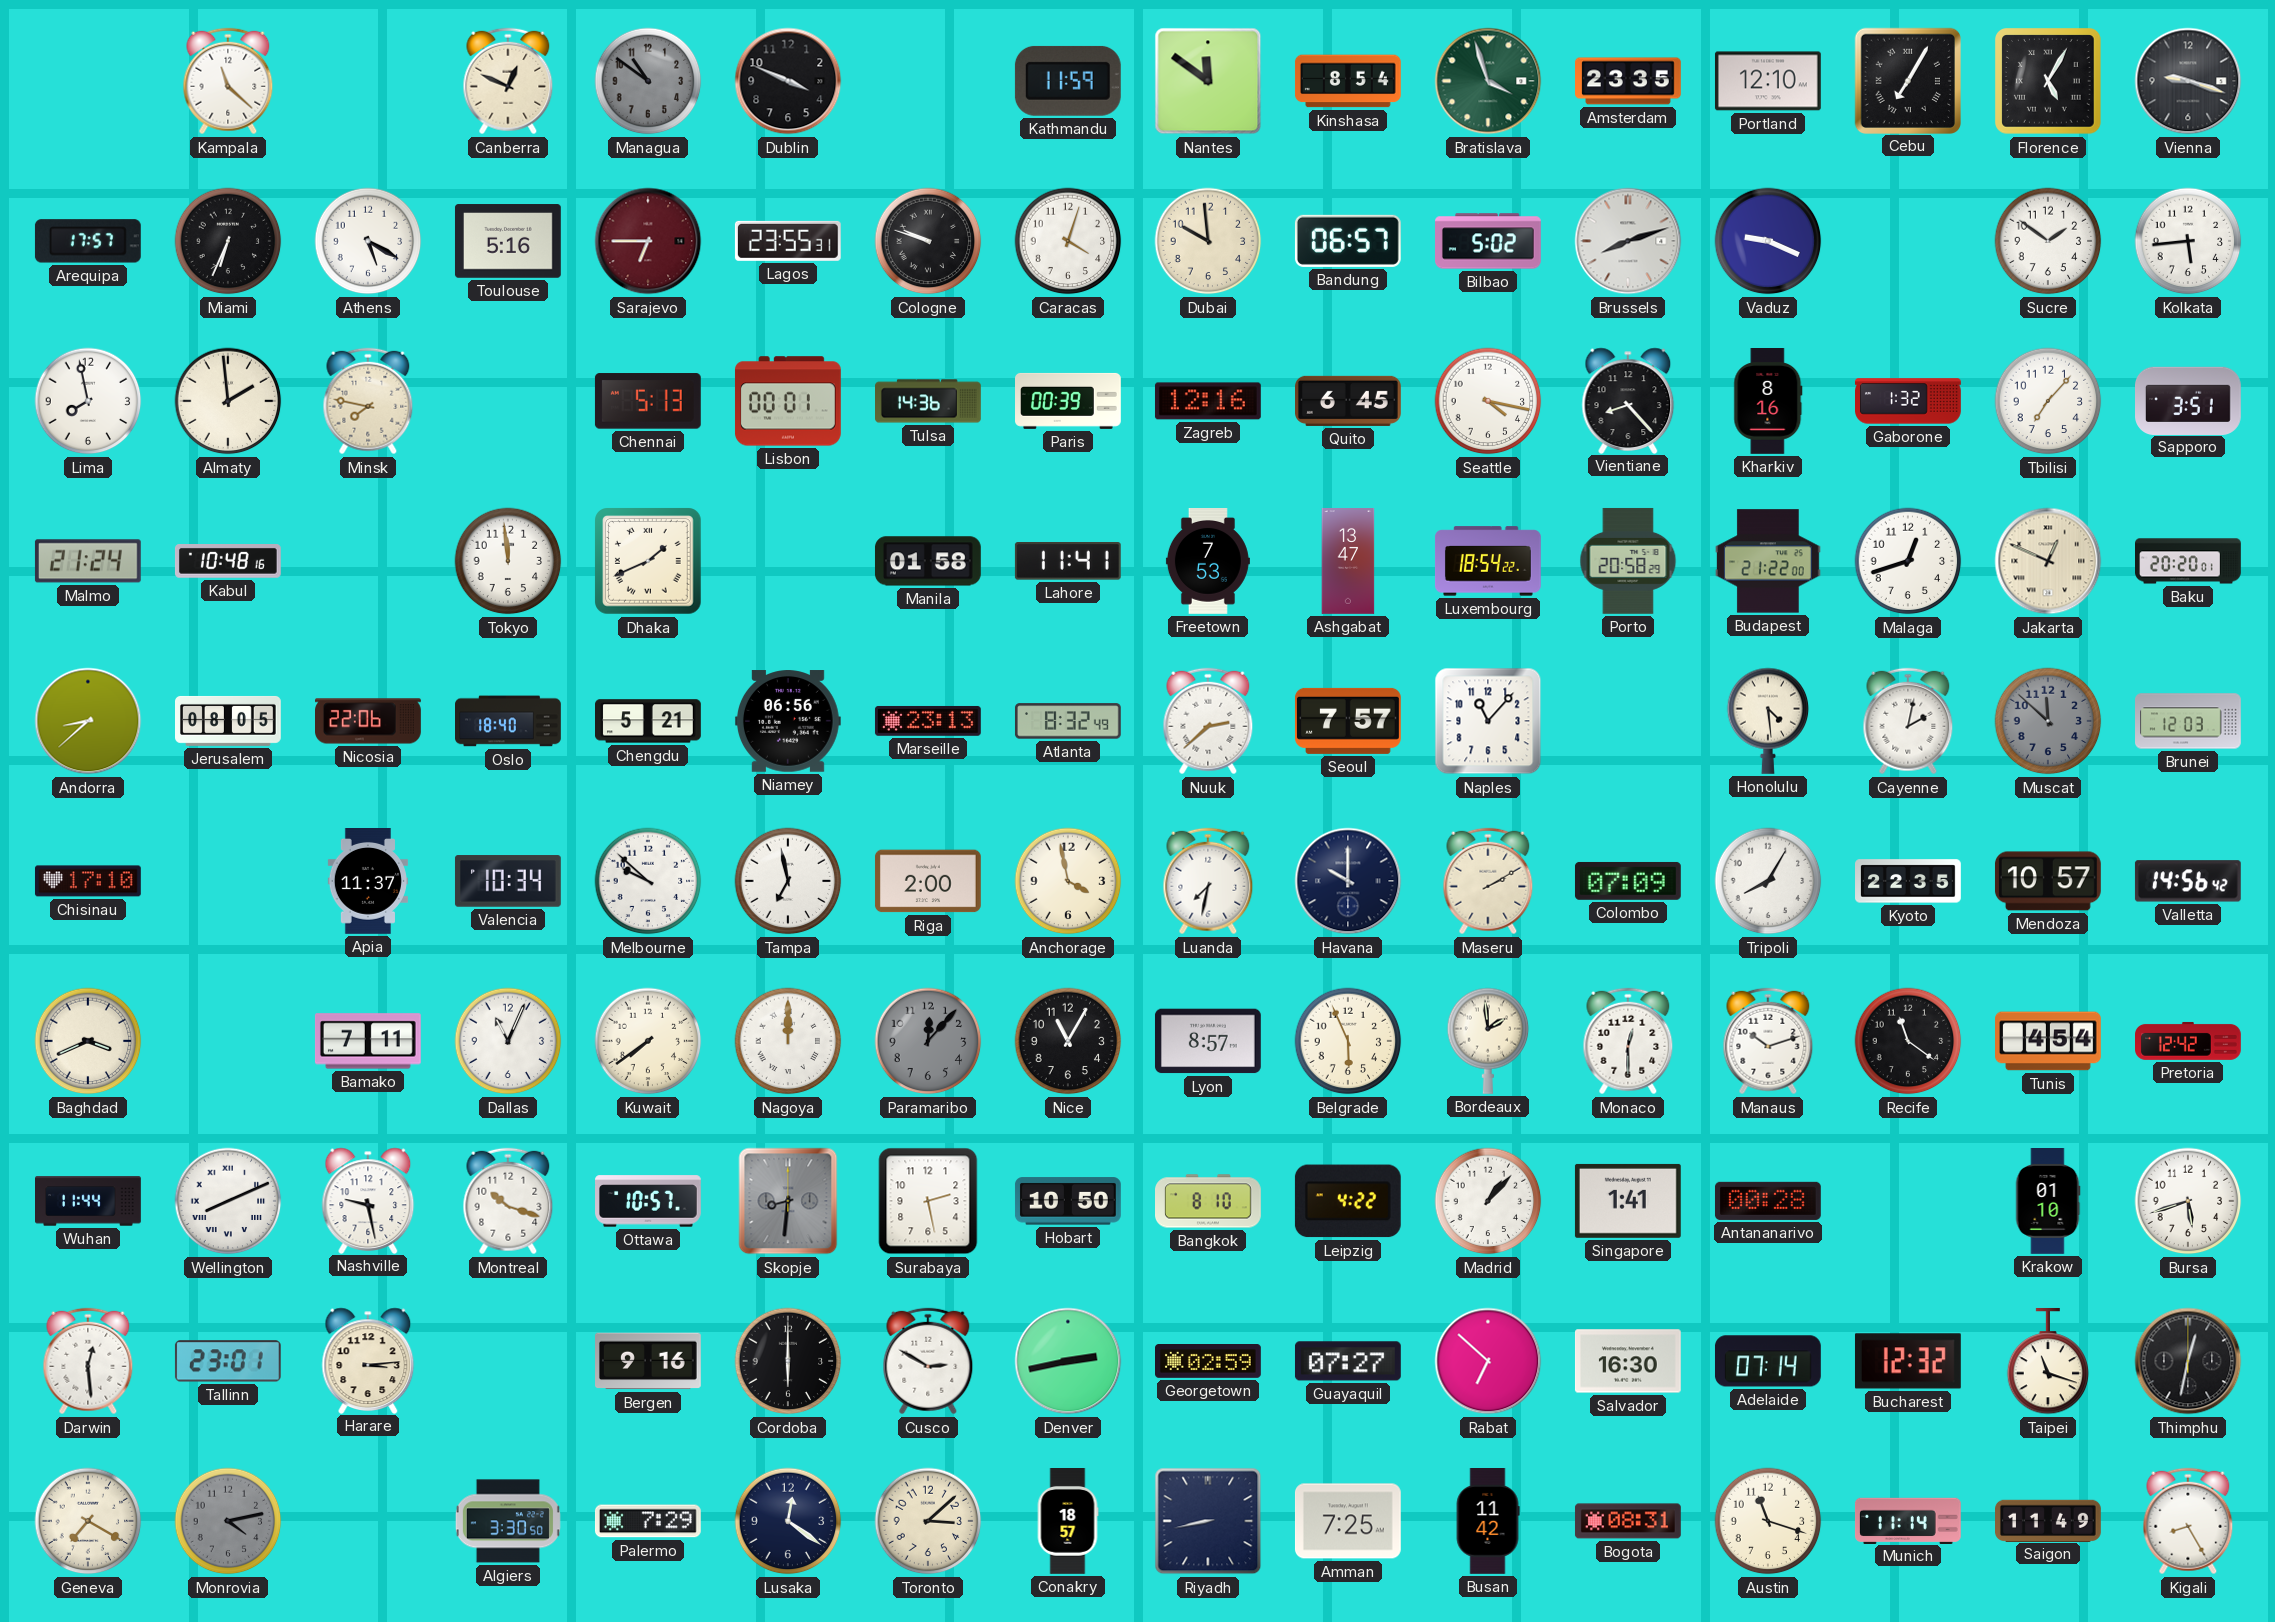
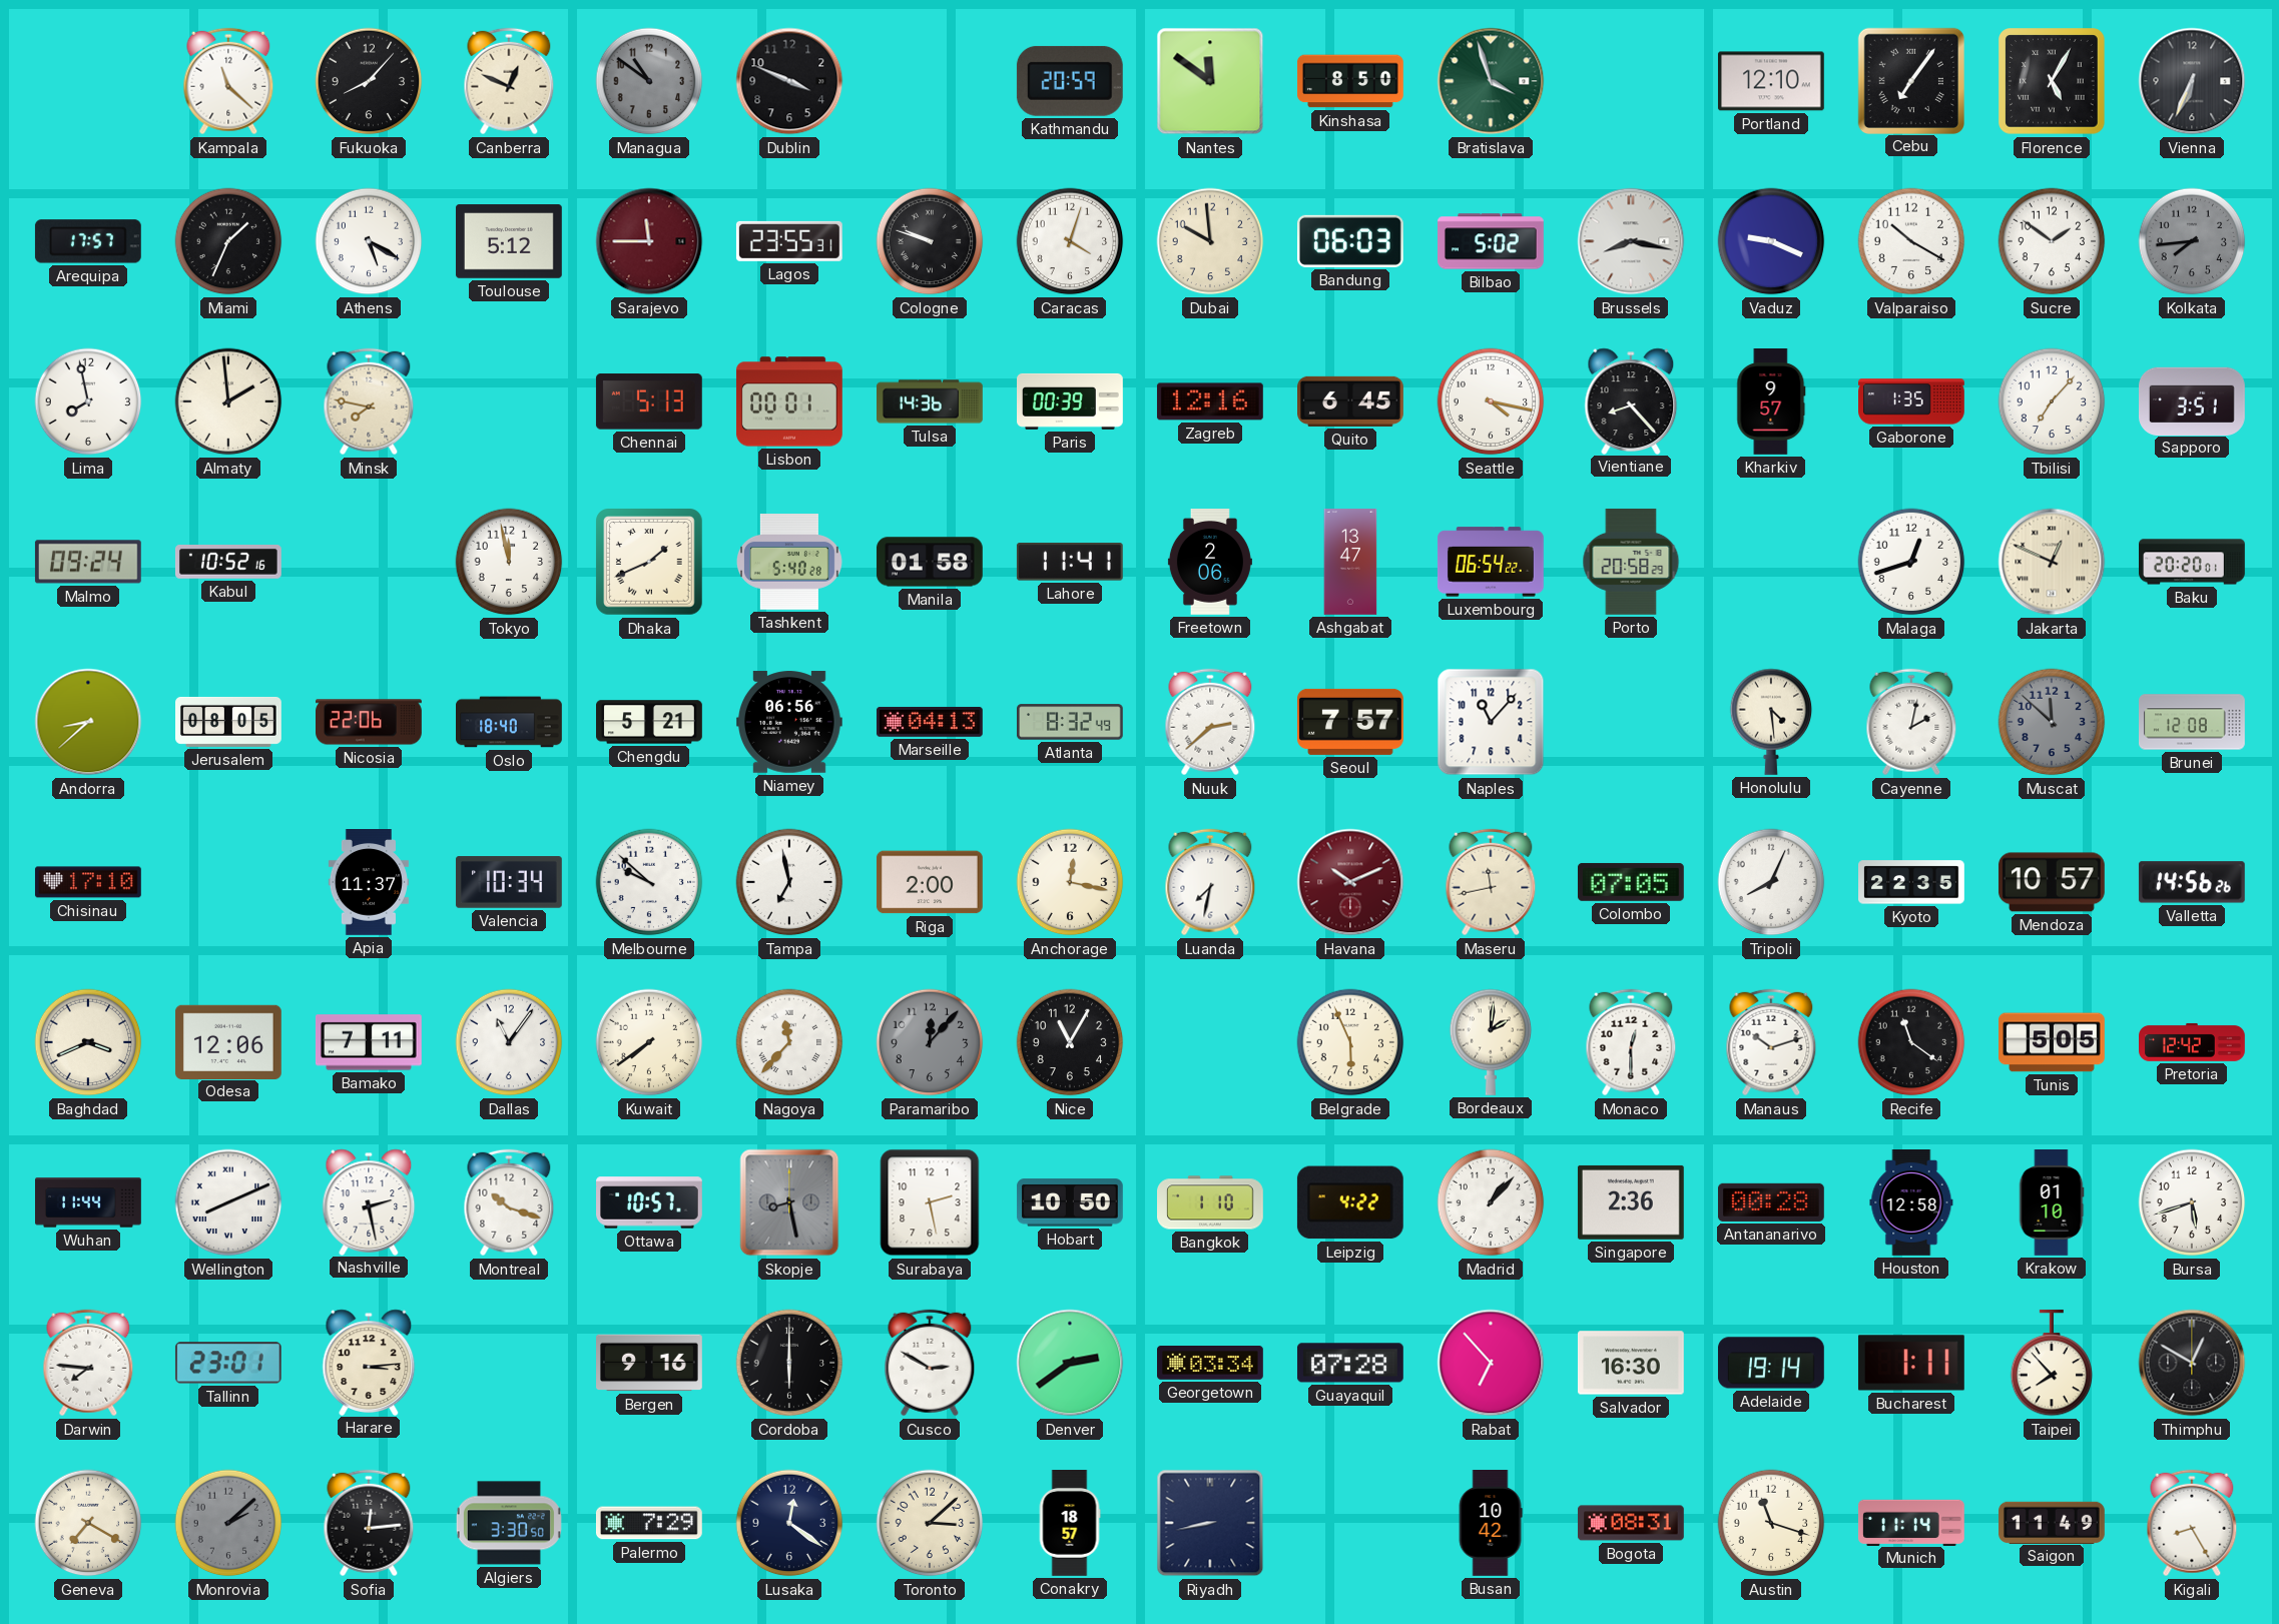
Fukuoka: none -> 8:07 (369, 81)
Kathmandu: 11:59 -> 20:59 (1070, 81)
Kinshasa: 8:54 -> 8:50 (1350, 81)
Amsterdam: 23:35 -> none (1629, 81)
Cebu: 7:05 -> 7:06 (1910, 80)
Vienna: 9:18 -> 6:34 (2192, 81)
Miami: 6:34 -> 1:34 (228, 241)
Toulouse: 5:16 -> 5:12 (509, 241)
Sarajevo: 6:45 -> 11:45 (649, 241)
Bandung: 06:57 -> 06:03 (1350, 241)
Brussels: 8:12 -> 8:17 (1631, 241)
Valparaiso: none -> 10:20 (1911, 241)
Kolkata: 5:44 -> 7:44 (2192, 241)
Kolkata dial: white -> grey (2192, 241)
Kharkiv: 8:16 -> 9:57 (1771, 402)
Gaborone: 1:32 -> 1:35 (1912, 401)
Malmo: 21:24 -> 09:24 (88, 562)
Kabul: 10:48 -> 10:52 (228, 563)
Tokyo: 11:59 -> 11:58 (509, 562)
Tashkent: none -> 5:40 (789, 563)
Freetown: 7:53 -> 2:06 (1210, 563)
Luxembourg: 18:54 -> 06:54 (1491, 562)
Budapest: 21:22 -> none (1768, 561)
Marseille: 23:13 -> 04:13 (930, 722)
Brunei: 12:03 -> 12:08 (2193, 722)
Anchorage: 3:58 -> 12:17 (1070, 882)
Havana: 10:00 -> 10:11 (1350, 882)
Havana dial: navy -> burgundy (1350, 882)
Maseru: 2:10 -> 11:43 (1491, 882)
Colombo: 07:09 -> 07:05 (1631, 882)
Tripoli: 8:05 -> 8:04 (1771, 882)
Valletta: 14:56:42 -> 14:56:26 (2192, 882)
Odesa: none -> 12:06 (228, 1041)
Dallas: 11:04 -> 11:06 (509, 1042)
Nagoya: 12:00 -> 11:37 (789, 1042)
Lyon: 8:57 -> none (1208, 1041)
Bordeaux: 1:59 -> 2:01 (1491, 1042)
Tunis: 4:54 -> 5:05 (2053, 1042)
Nashville: 9:28 -> 2:28 (369, 1201)
Skopje: 8:31 -> 8:28 (789, 1202)
Bangkok: 8:10 -> 1:10 (1211, 1202)
Singapore: 1:41 -> 2:36 (1631, 1202)
Houston: none -> 12:58 (1911, 1203)
Darwin: 12:29 -> 7:46 (88, 1363)
Denver: 2:43 -> 2:39 (1070, 1363)
Georgetown: 02:59 -> 03:34 (1211, 1364)
Guayaquil: 07:27 -> 07:28 (1350, 1363)
Rabat: 6:52 -> 6:53 (1491, 1363)
Adelaide: 07:14 -> 19:14 (1771, 1363)
Bucharest: 12:32 -> 1:11 (1911, 1363)
Taipei: 11:18 -> 7:53 (2052, 1363)
Thimphu: 12:32 -> 12:50 (2192, 1363)
Monrovia: 4:13 -> 2:08 (228, 1523)
Sofia: none -> 12:14 (369, 1523)
Amman: 7:25 -> none (1348, 1521)
Busan: 11:42 -> 10:42 (1491, 1524)
